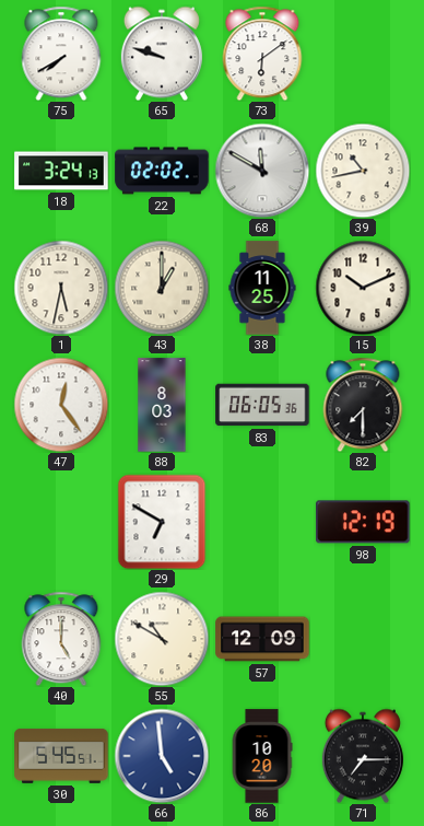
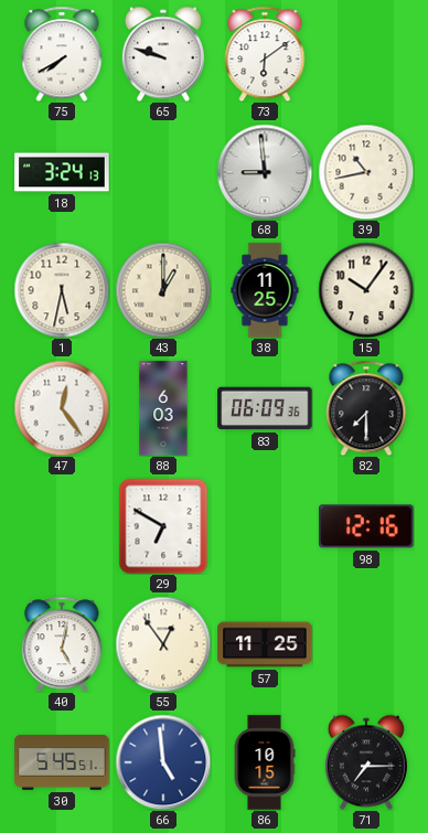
22: 02:02 -> none (162, 171)
68: 11:50 -> 8:59 (265, 172)
15: 10:11 -> 10:06 (366, 290)
88: 8:03 -> 6:03 (163, 408)
83: 06:05 -> 06:09 (265, 408)
98: 12:19 -> 12:16 (366, 526)
40: 5:00 -> 5:02 (62, 644)
55: 10:50 -> 12:54 (163, 644)
57: 12:09 -> 11:25 (265, 644)
86: 10:20 -> 10:15 (265, 762)
